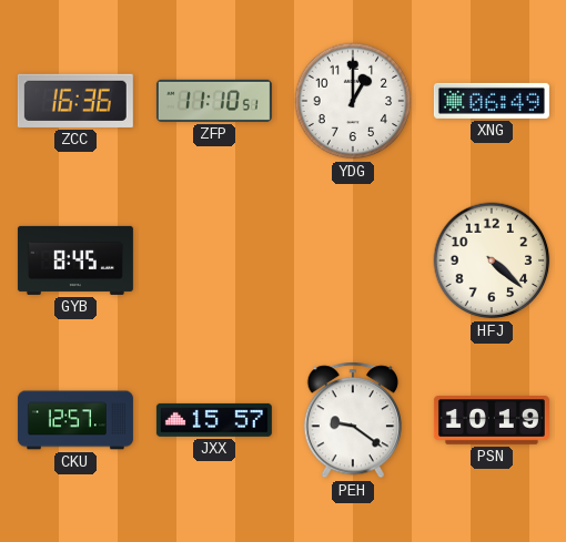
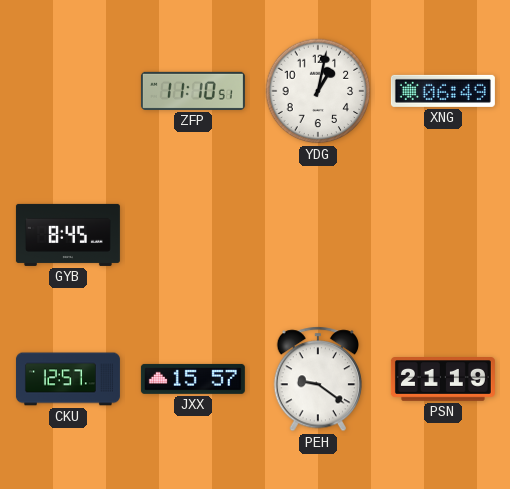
ZCC: 16:36 -> none (75, 101)
YDG: 1:00 -> 1:02 (318, 91)
HFJ: 4:22 -> none (492, 260)
PSN: 10:19 -> 21:19 (443, 379)
